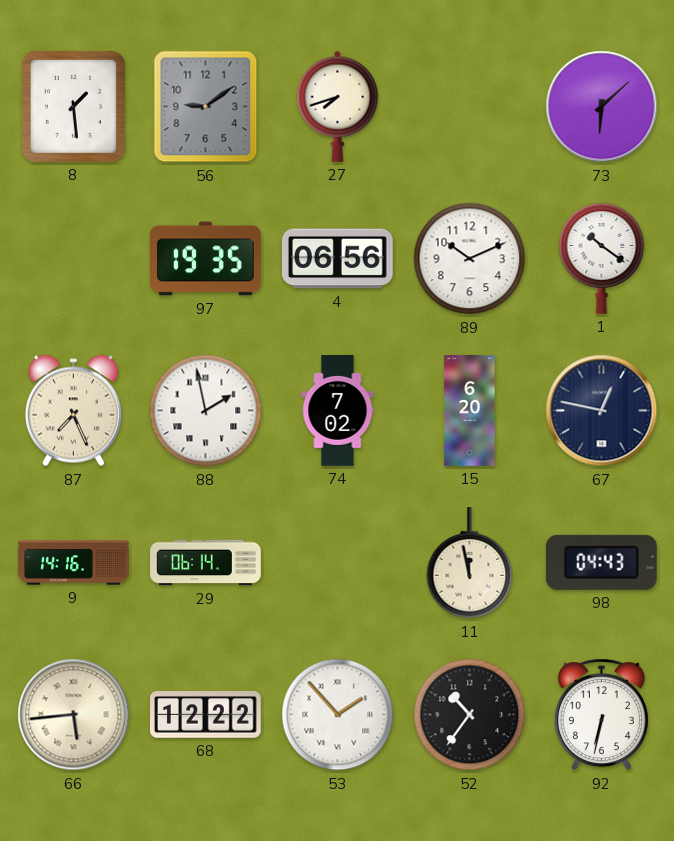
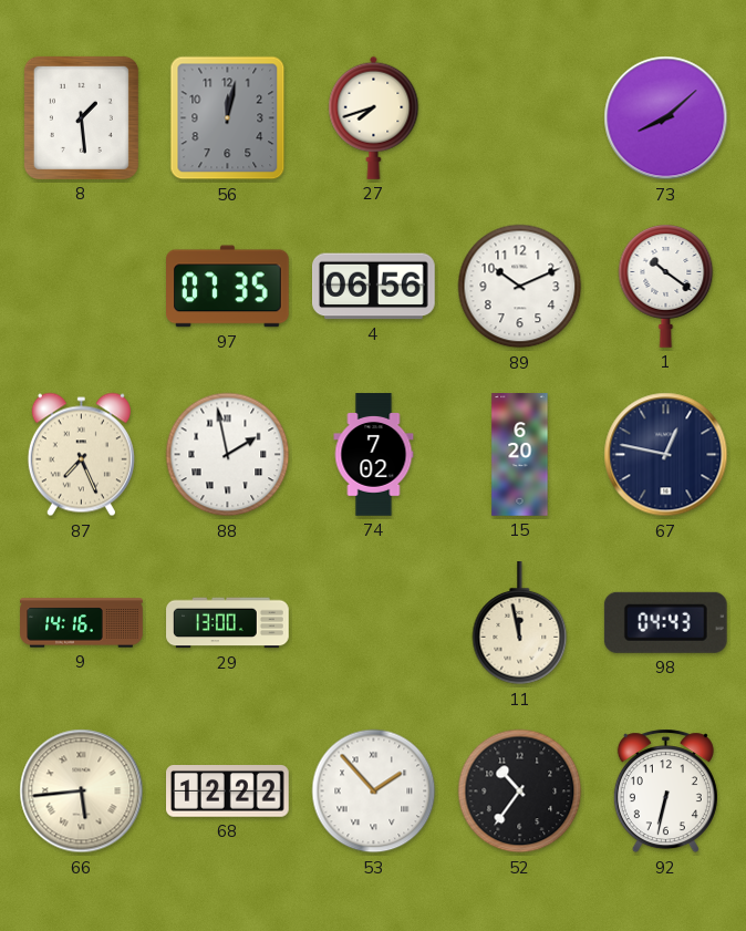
56: 9:09 -> 12:02 (228, 118)
73: 6:08 -> 8:08 (666, 118)
97: 19:35 -> 07:35 (228, 287)
29: 06:14 -> 13:00 (228, 623)
